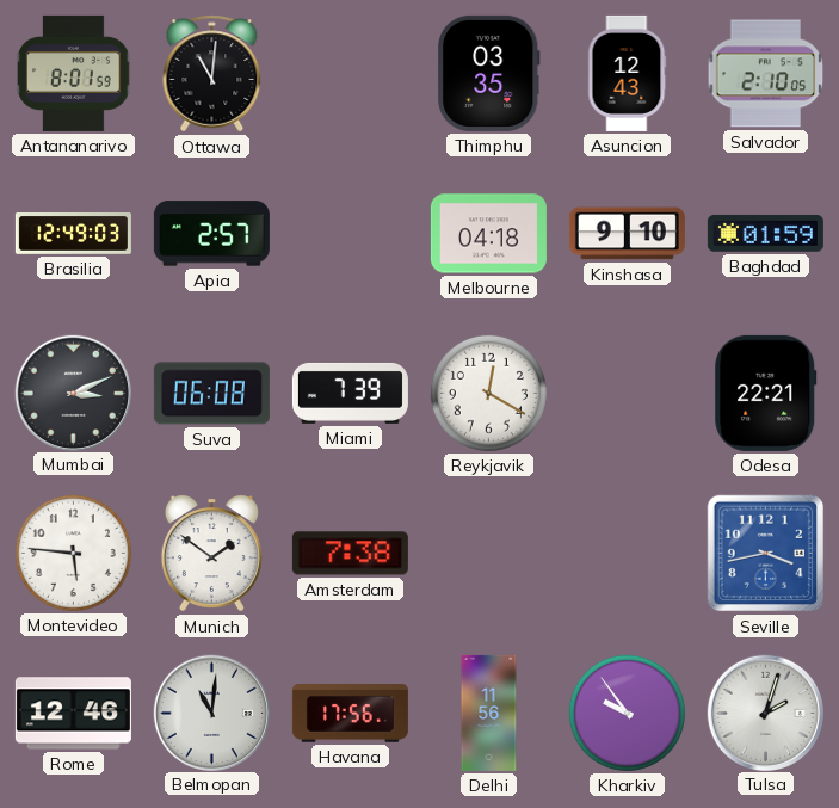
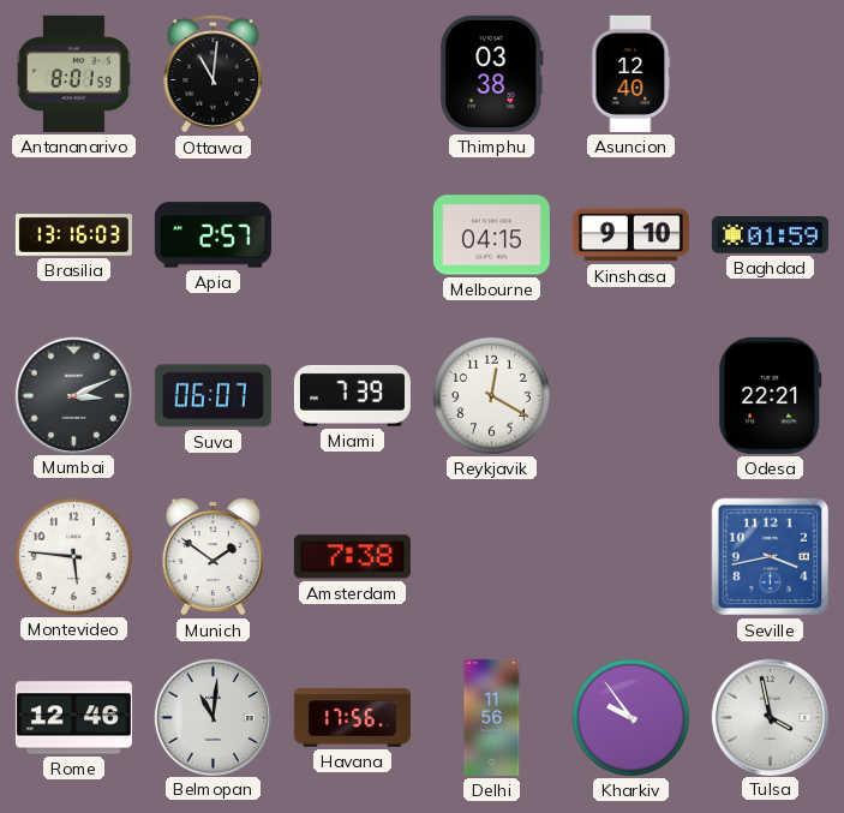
Thimphu: 03:35 -> 03:38 (492, 73)
Asuncion: 12:43 -> 12:40 (630, 73)
Salvador: 2:10 -> none (766, 74)
Brasilia: 12:49 -> 13:16 (73, 235)
Melbourne: 04:18 -> 04:15 (491, 235)
Suva: 06:08 -> 06:07 (213, 396)
Tulsa: 2:03 -> 3:58 (770, 717)
